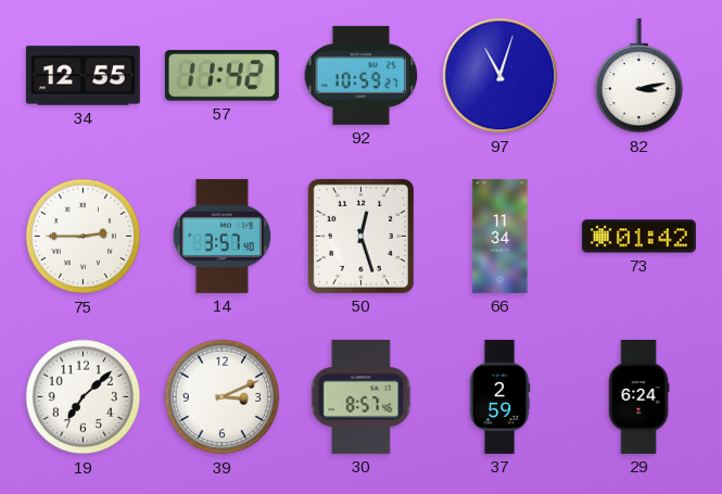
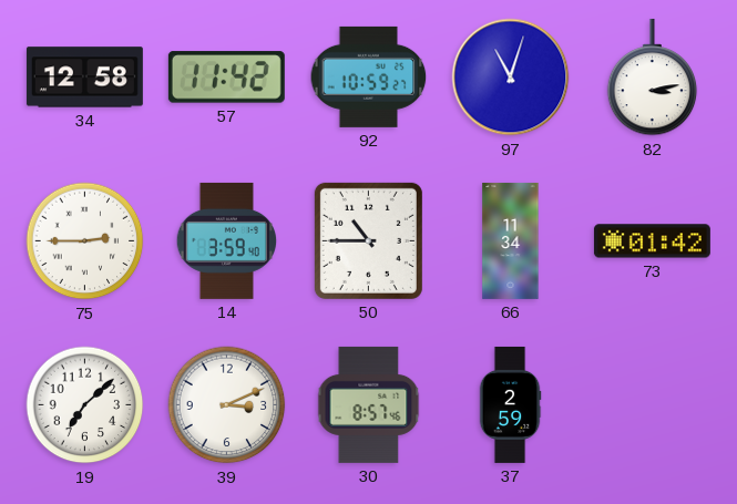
34: 12:55 -> 12:58 (84, 78)
14: 3:57 -> 3:59 (226, 240)
50: 12:27 -> 10:45 (368, 240)
29: 6:24 -> none (638, 396)
